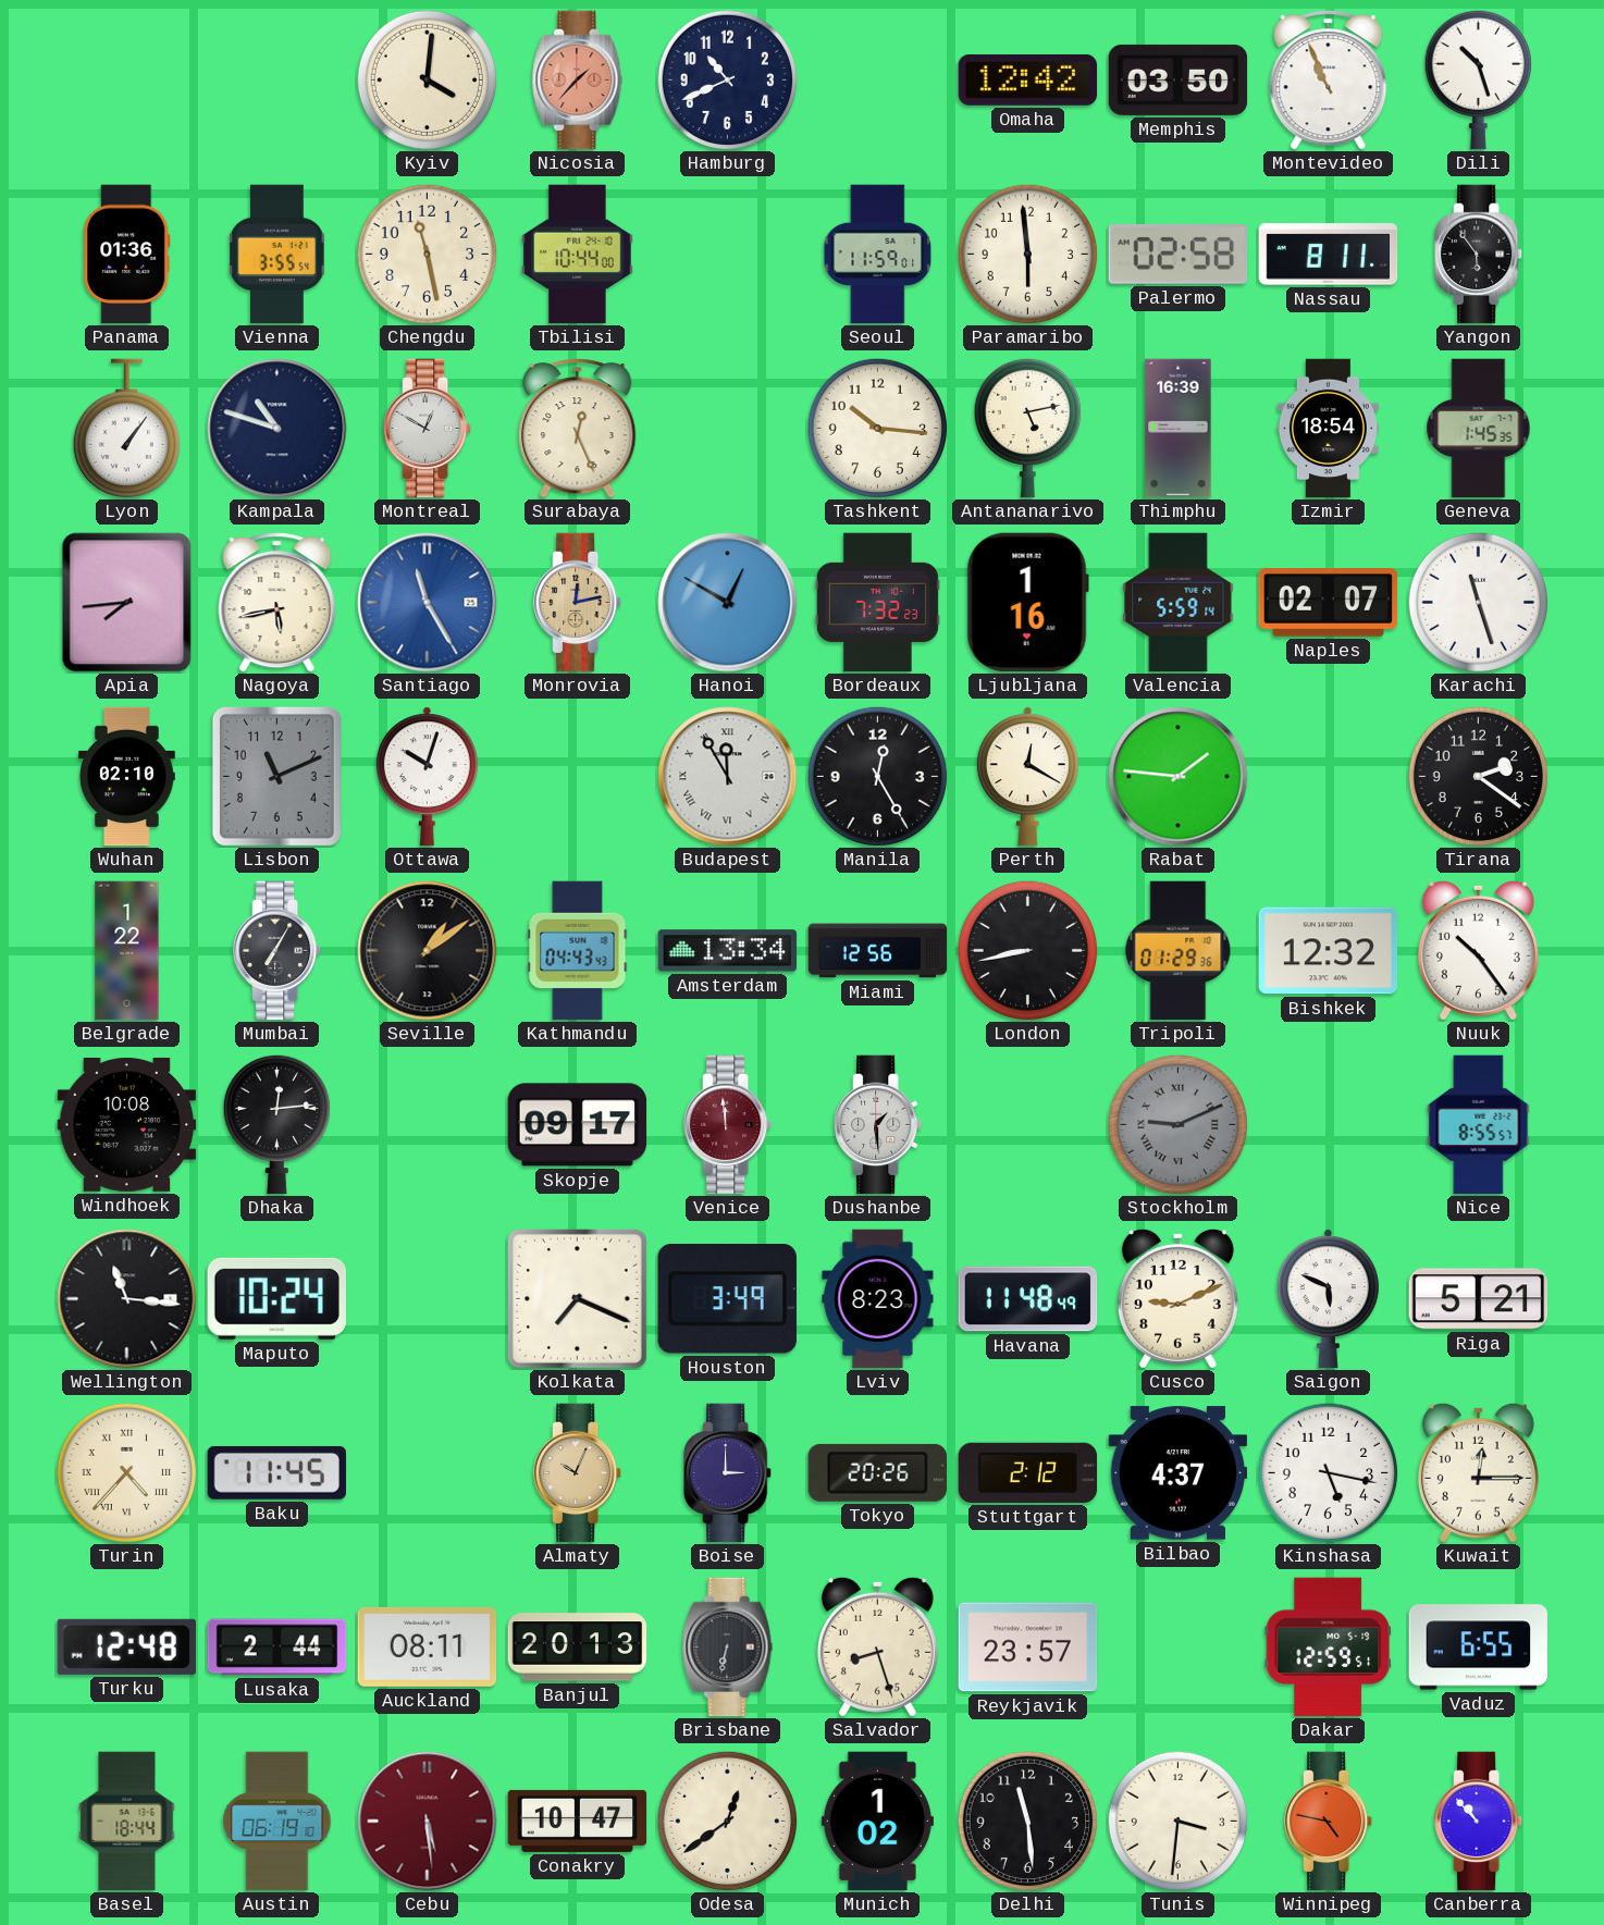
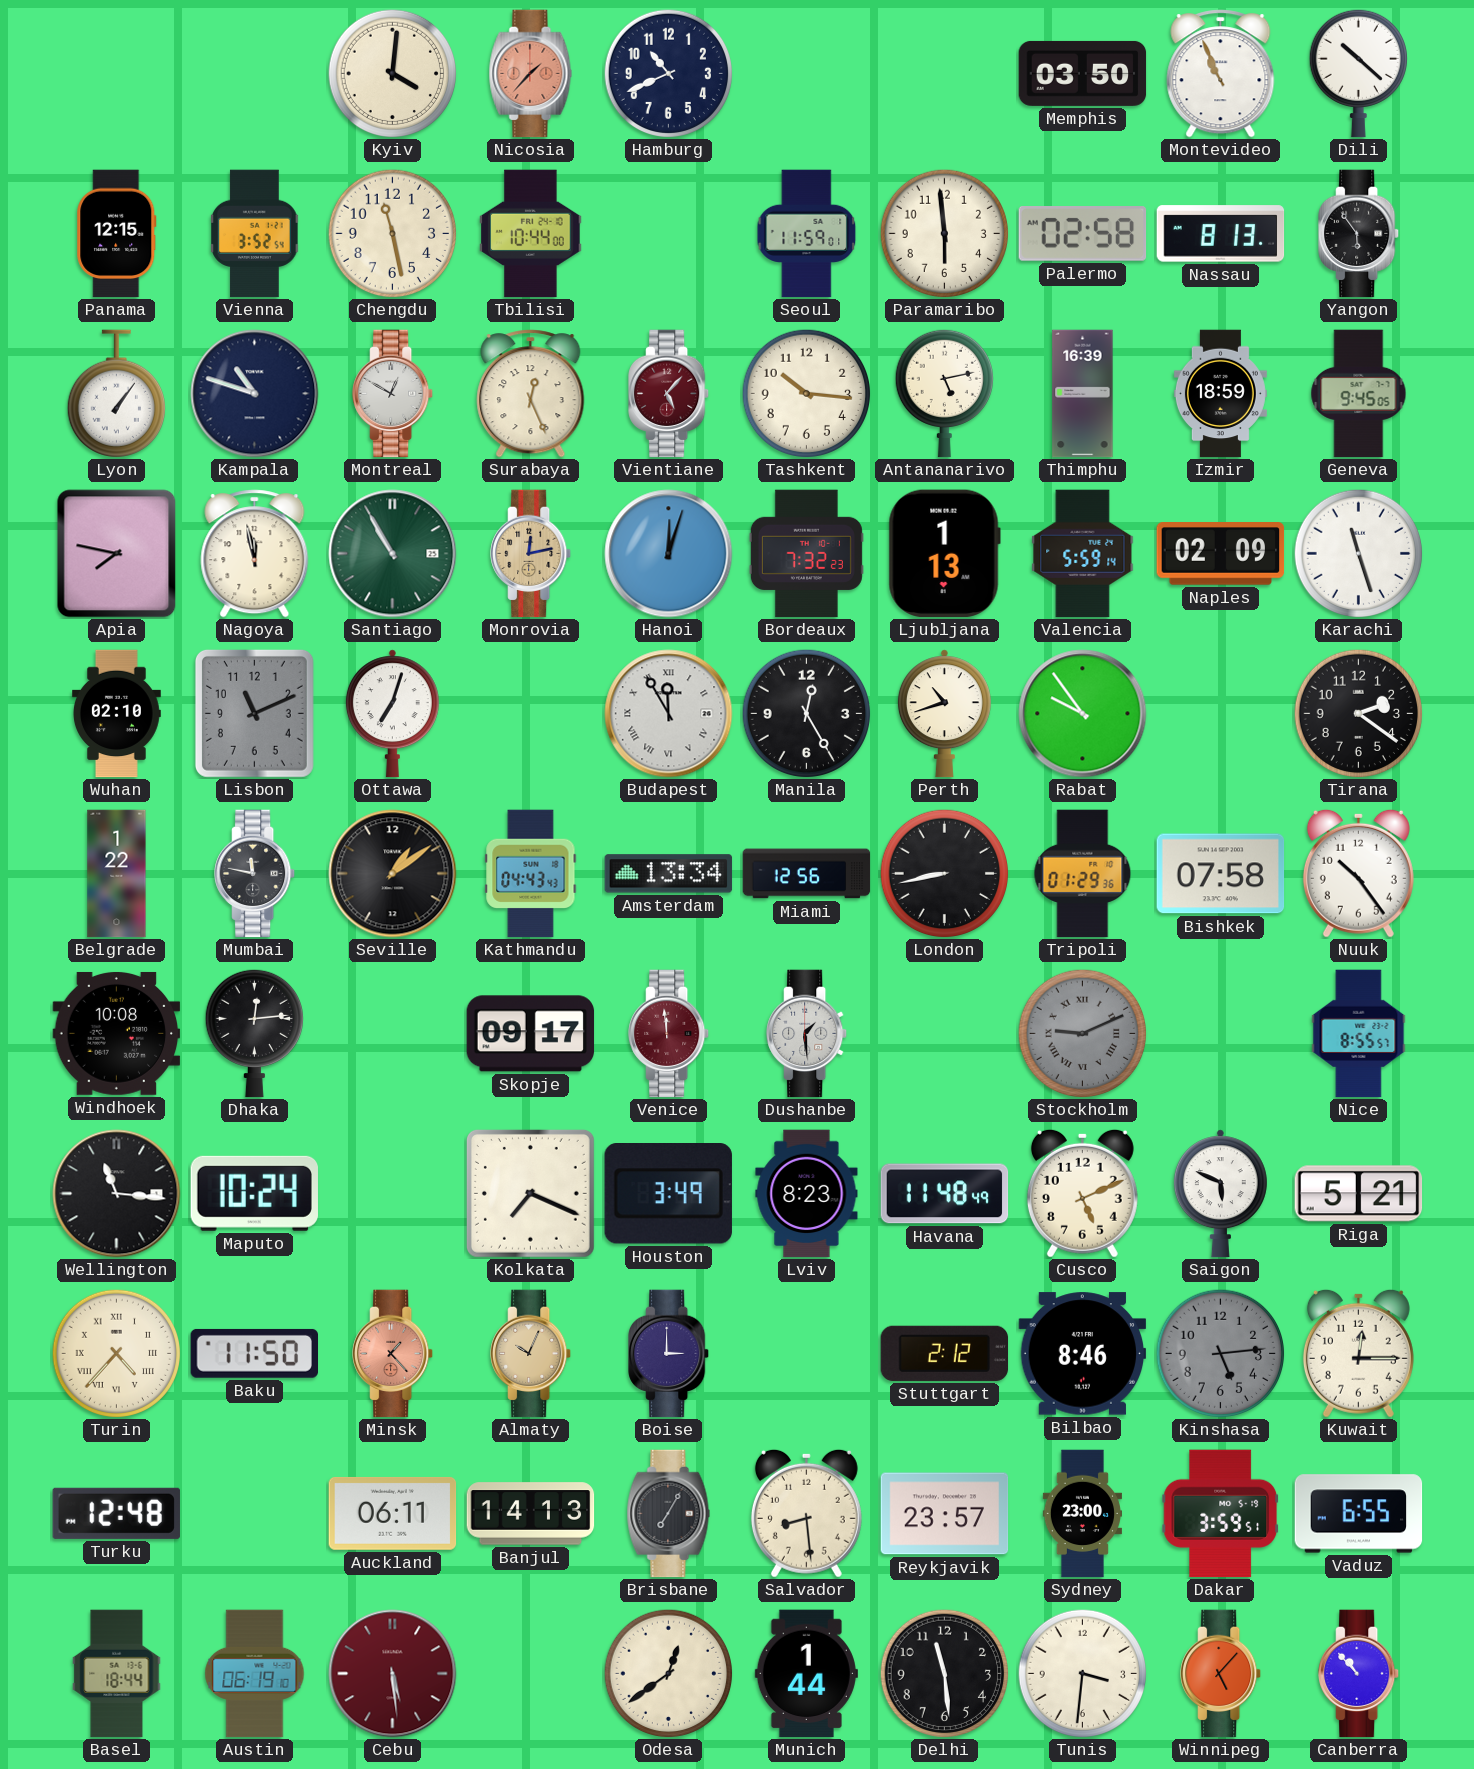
Omaha: 12:42 -> none (1028, 79)
Dili: 10:27 -> 10:22 (1358, 73)
Panama: 01:36 -> 12:15 (117, 234)
Vienna: 3:55 -> 3:52 (255, 234)
Nassau: 8:11 -> 8:13 (1221, 234)
Vientiane: none -> 5:07 (669, 394)
Izmir: 18:54 -> 18:59 (1220, 394)
Geneva: 1:45 -> 9:45 (1359, 394)
Apia: 7:44 -> 7:47 (117, 554)
Nagoya: 5:43 -> 11:58 (255, 554)
Santiago: 11:25 -> 10:55 (393, 554)
Santiago dial: blue -> green (393, 554)
Hanoi: 12:50 -> 12:03 (669, 554)
Ljubljana: 1:16 -> 1:13 (944, 554)
Naples: 02:07 -> 02:09 (1221, 554)
Ottawa: 10:03 -> 7:03 (392, 714)
Perth: 12:20 -> 10:42 (944, 714)
Rabat: 1:46 -> 9:54 (1083, 714)
Mumbai: 7:05 -> 11:47 (255, 874)
Bishkek: 12:32 -> 07:58 (1221, 874)
Cusco: 9:11 -> 5:11 (1082, 1193)
Baku: 11:45 -> 11:50 (254, 1353)
Minsk: none -> 1:23 (393, 1354)
Tokyo: 20:26 -> none (877, 1472)
Bilbao: 4:37 -> 8:46 (1083, 1354)
Kinshasa: 5:17 -> 5:14 (1220, 1353)
Kinshasa dial: white -> grey (1220, 1353)
Lusaka: 2:44 -> none (277, 1648)
Auckland: 08:11 -> 06:11 (393, 1513)
Banjul: 20:13 -> 14:13 (531, 1514)
Brisbane: 6:32 -> 7:05 (669, 1514)
Salvador: 8:27 -> 8:29 (806, 1513)
Sydney: none -> 23:00 (1082, 1514)
Dakar: 12:59 -> 3:59 (1221, 1514)
Conakry: 10:47 -> none (578, 1821)
Munich: 1:02 -> 1:44 (806, 1674)
Winnipeg: 4:47 -> 5:07 (1221, 1674)
